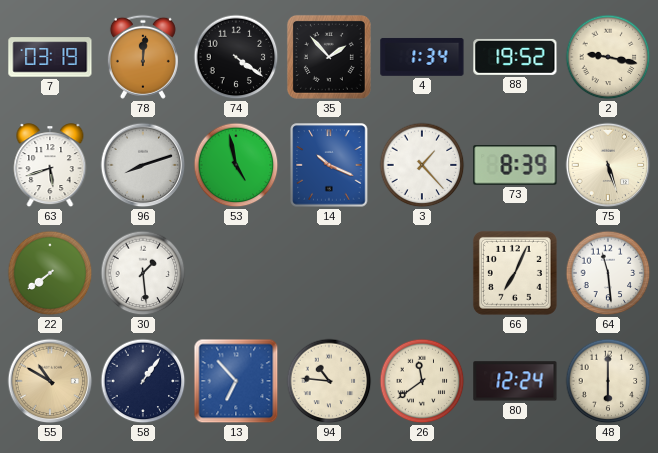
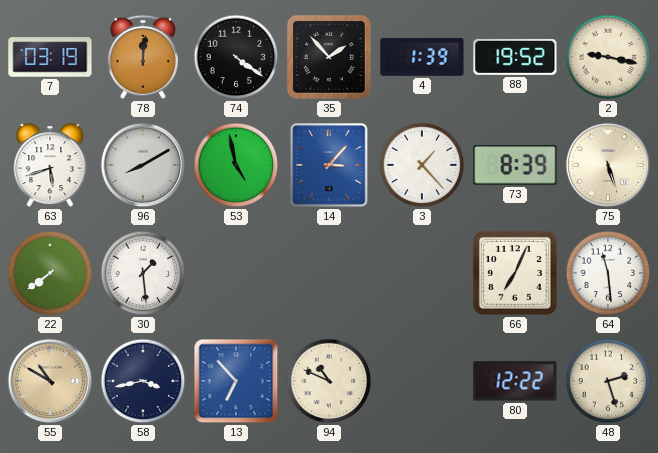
4: 1:34 -> 1:39 (422, 57)
96: 8:12 -> 8:10 (143, 165)
14: 10:19 -> 3:07 (329, 165)
58: 1:06 -> 3:43 (143, 381)
94: 10:46 -> 10:49 (329, 381)
26: 11:39 -> none (422, 381)
80: 12:24 -> 12:22 (515, 381)
48: 6:00 -> 2:27 (608, 381)
